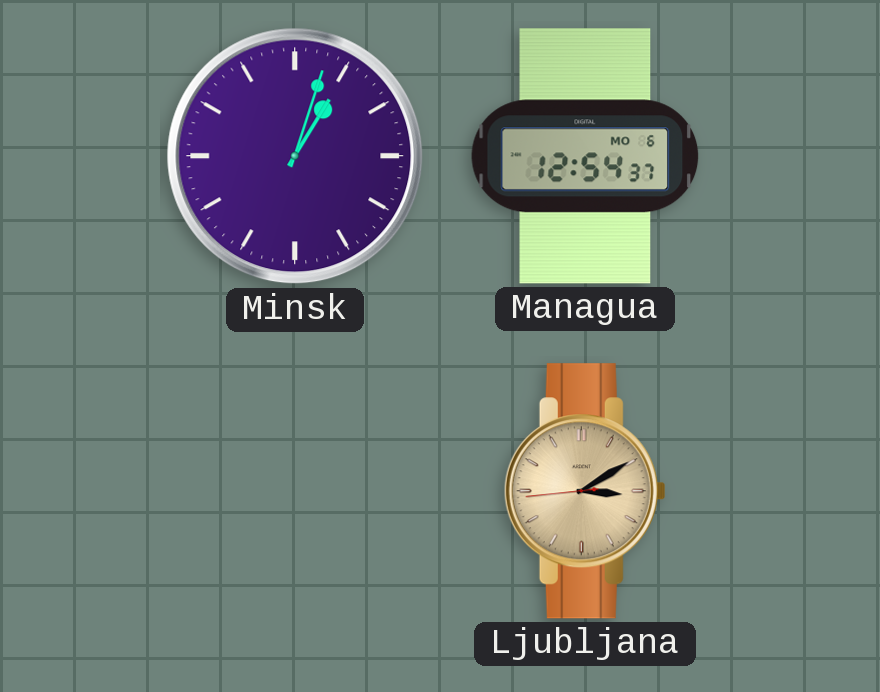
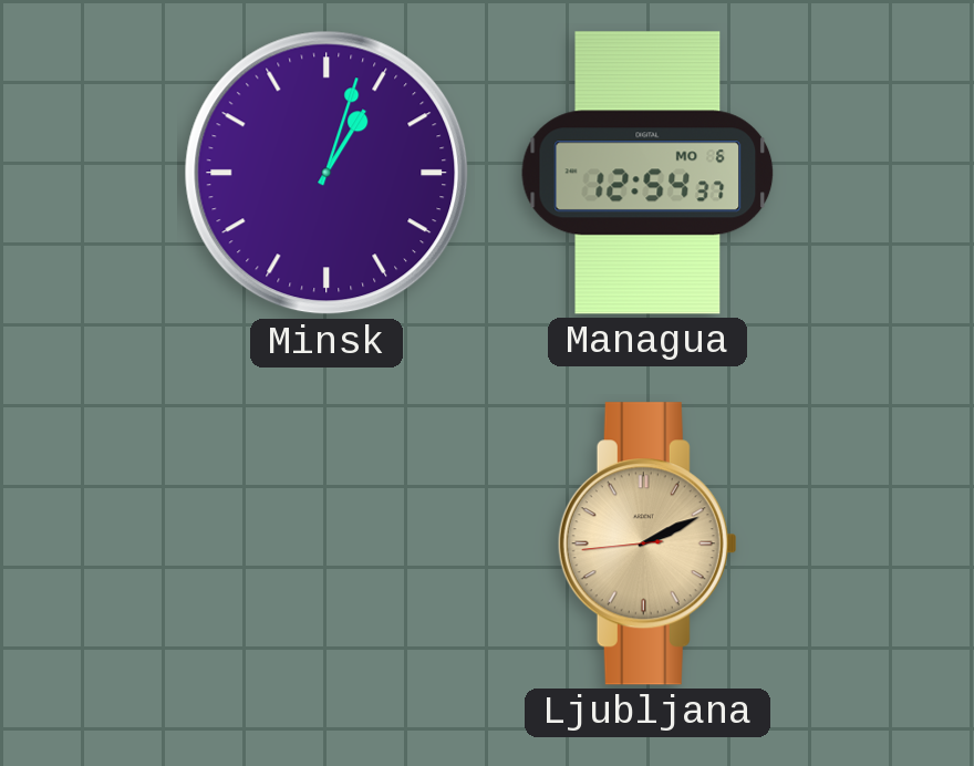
Ljubljana: 3:09 -> 2:10 (647, 544)
